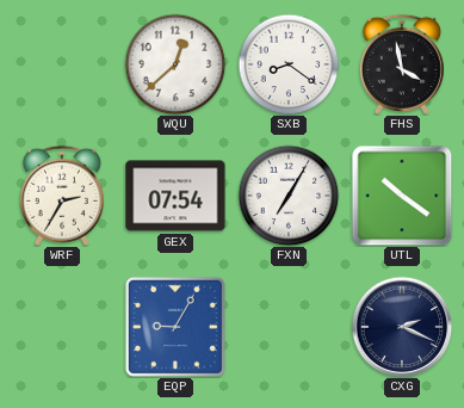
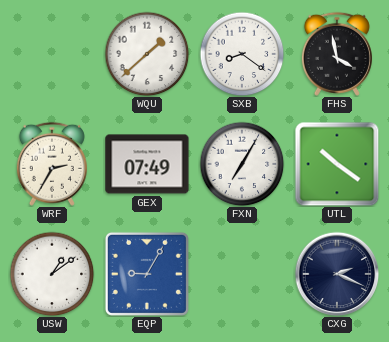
WQU: 12:38 -> 1:38 (147, 54)
GEX: 07:54 -> 07:49 (147, 164)
USW: none -> 1:09 (52, 274)
